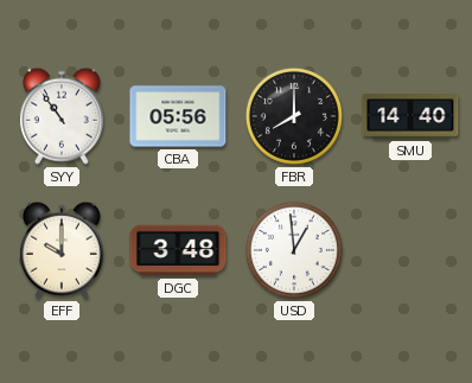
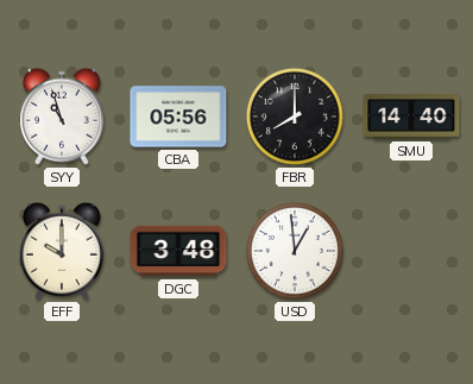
SYY: 10:54 -> 10:57 (62, 117)
